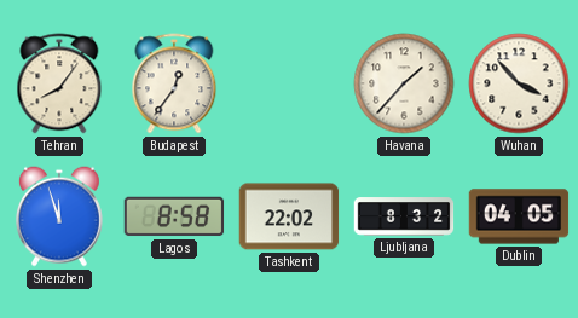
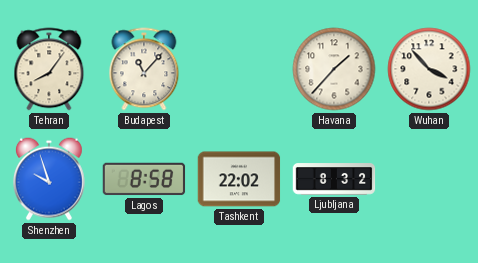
Budapest: 12:36 -> 11:07 (144, 69)
Shenzhen: 11:57 -> 9:57 (50, 179)
Dublin: 04:05 -> none (519, 216)
